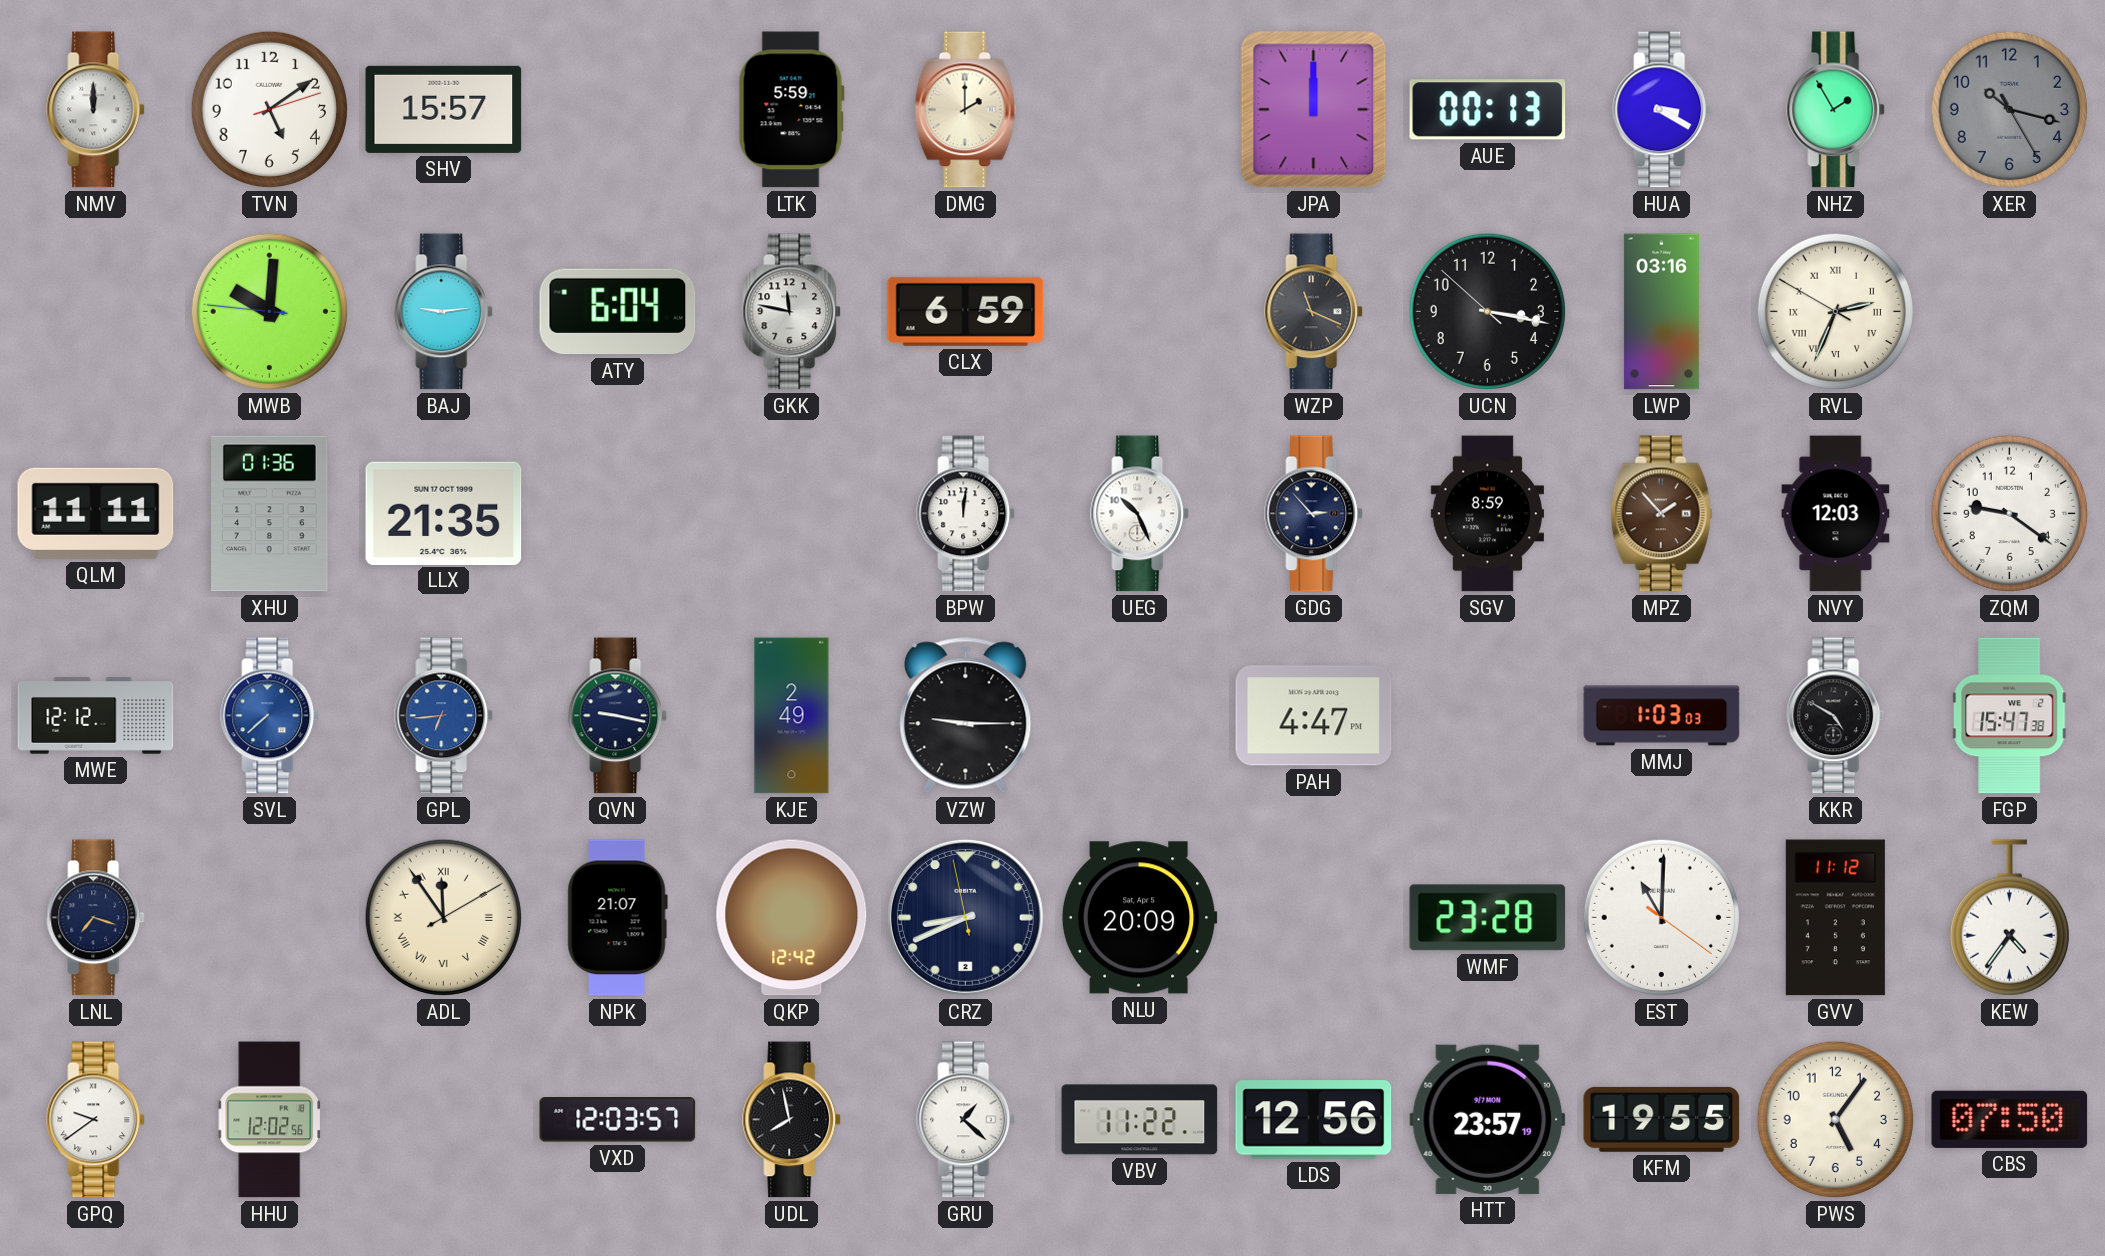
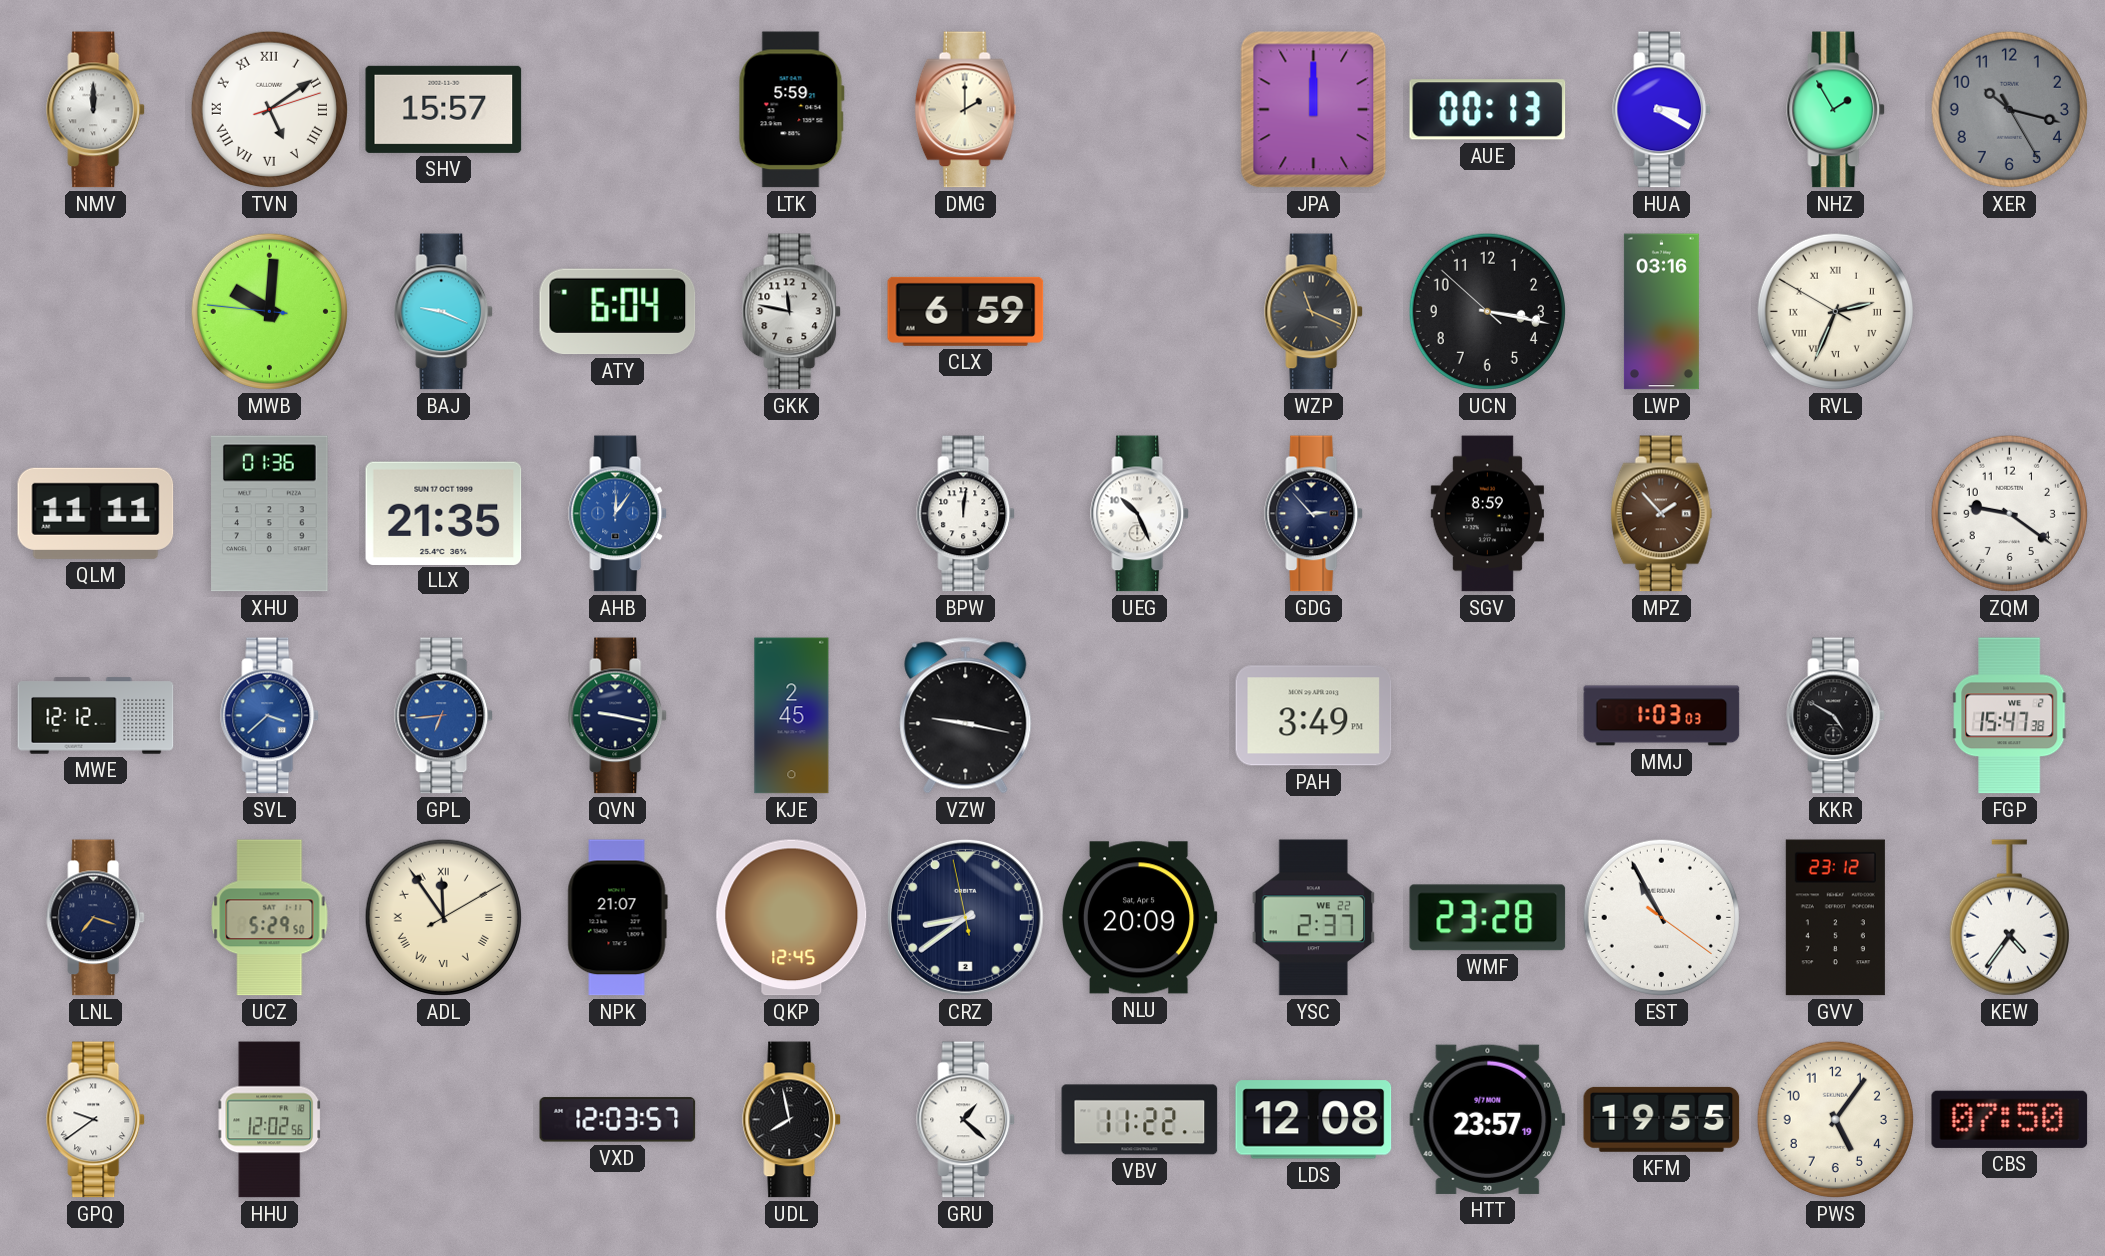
TVN numerals: Arabic -> Roman (269, 109)
BAJ: 9:14 -> 9:19 (444, 312)
AHB: none -> 12:06 (618, 514)
NVY: 12:03 -> none (1836, 514)
SVL: 7:38 -> 3:38 (270, 716)
KJE: 2:49 -> 2:45 (792, 716)
VZW: 9:15 -> 9:17 (966, 716)
PAH: 4:47 -> 3:49 (1314, 716)
UCZ: none -> 5:29 (270, 918)
QKP: 12:42 -> 12:45 (792, 918)
CRZ: 8:40 -> 8:38 (965, 917)
YSC: none -> 2:37 (1314, 918)
EST: 11:00 -> 10:55 (1661, 917)
GVV: 11:12 -> 23:12 (1835, 918)
LDS: 12:56 -> 12:08 (1314, 1120)
